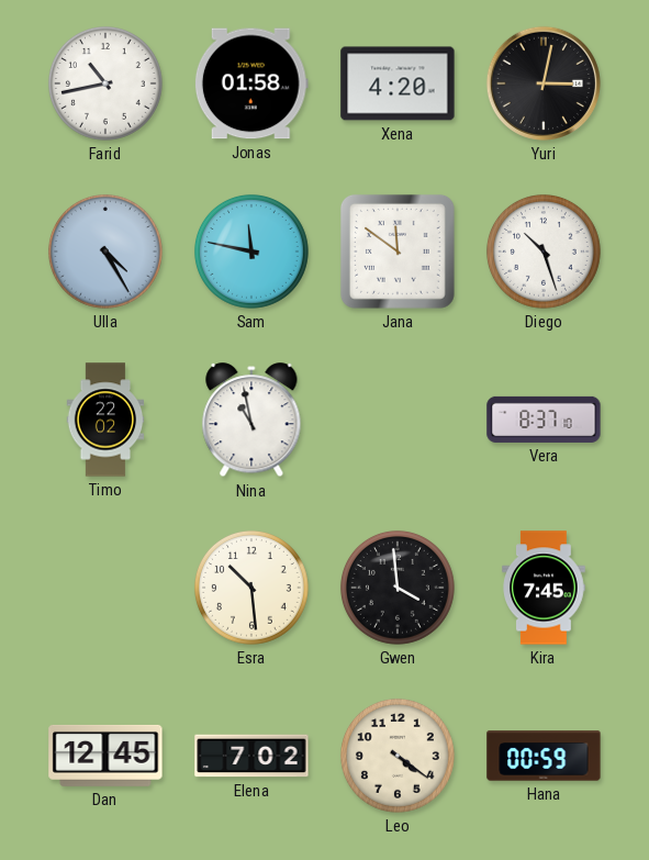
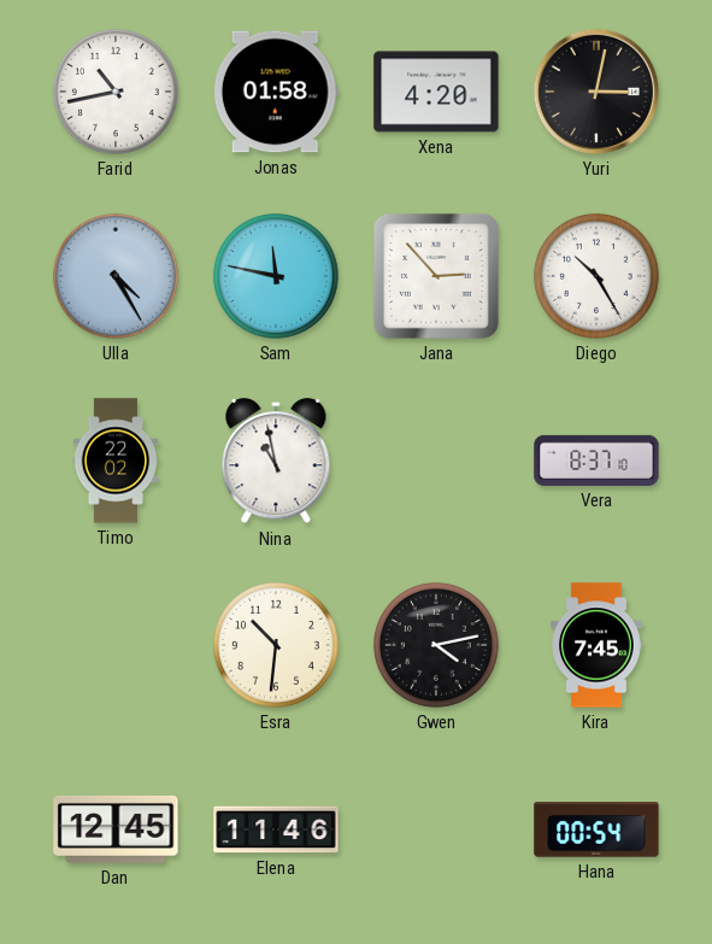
Jana: 11:51 -> 2:53 (436, 276)
Diego: 10:27 -> 10:25 (596, 276)
Esra: 10:29 -> 10:31 (276, 645)
Gwen: 3:59 -> 4:13 (436, 645)
Elena: 7:02 -> 11:46 (276, 829)
Leo: 4:21 -> none (398, 756)
Hana: 00:59 -> 00:54 (596, 829)
